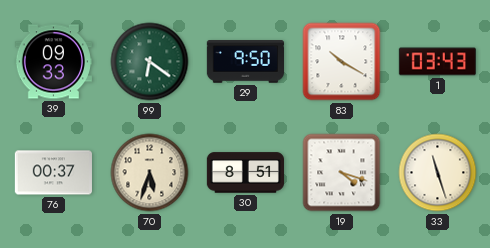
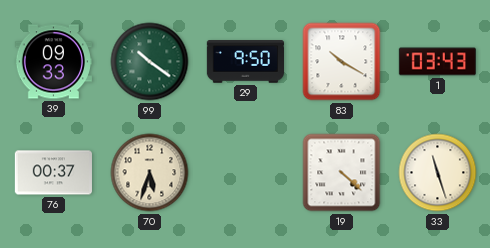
99: 6:21 -> 10:21 (150, 62)
30: 8:51 -> none (245, 173)
19: 4:18 -> 4:22 (342, 173)
